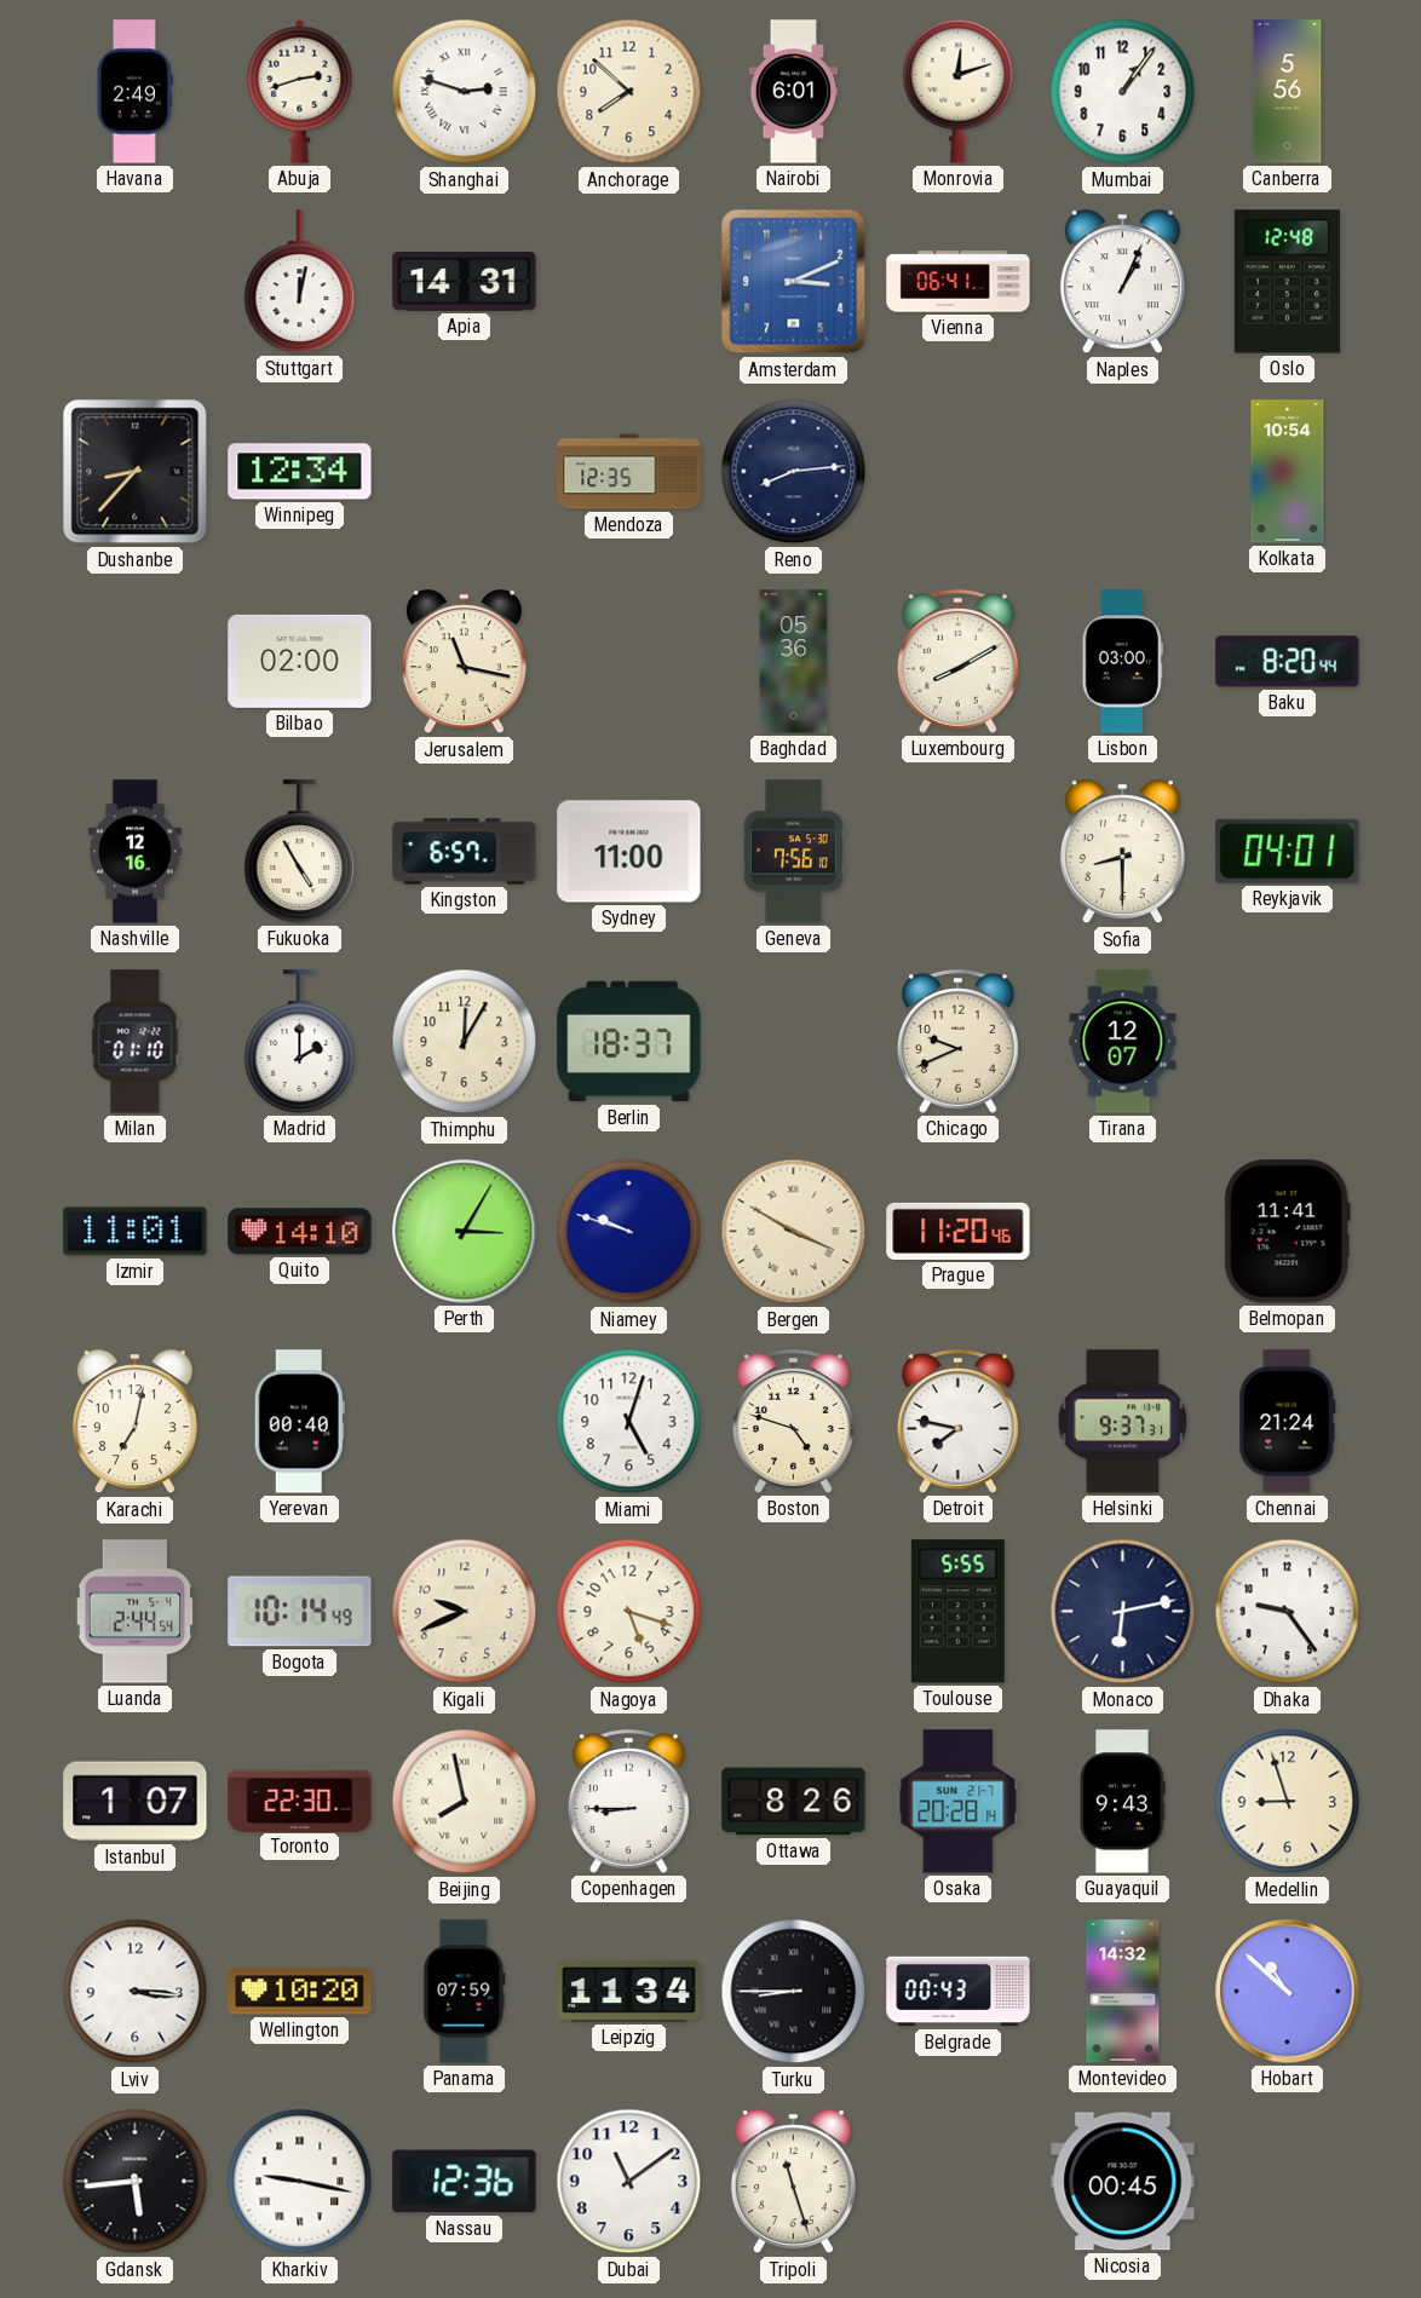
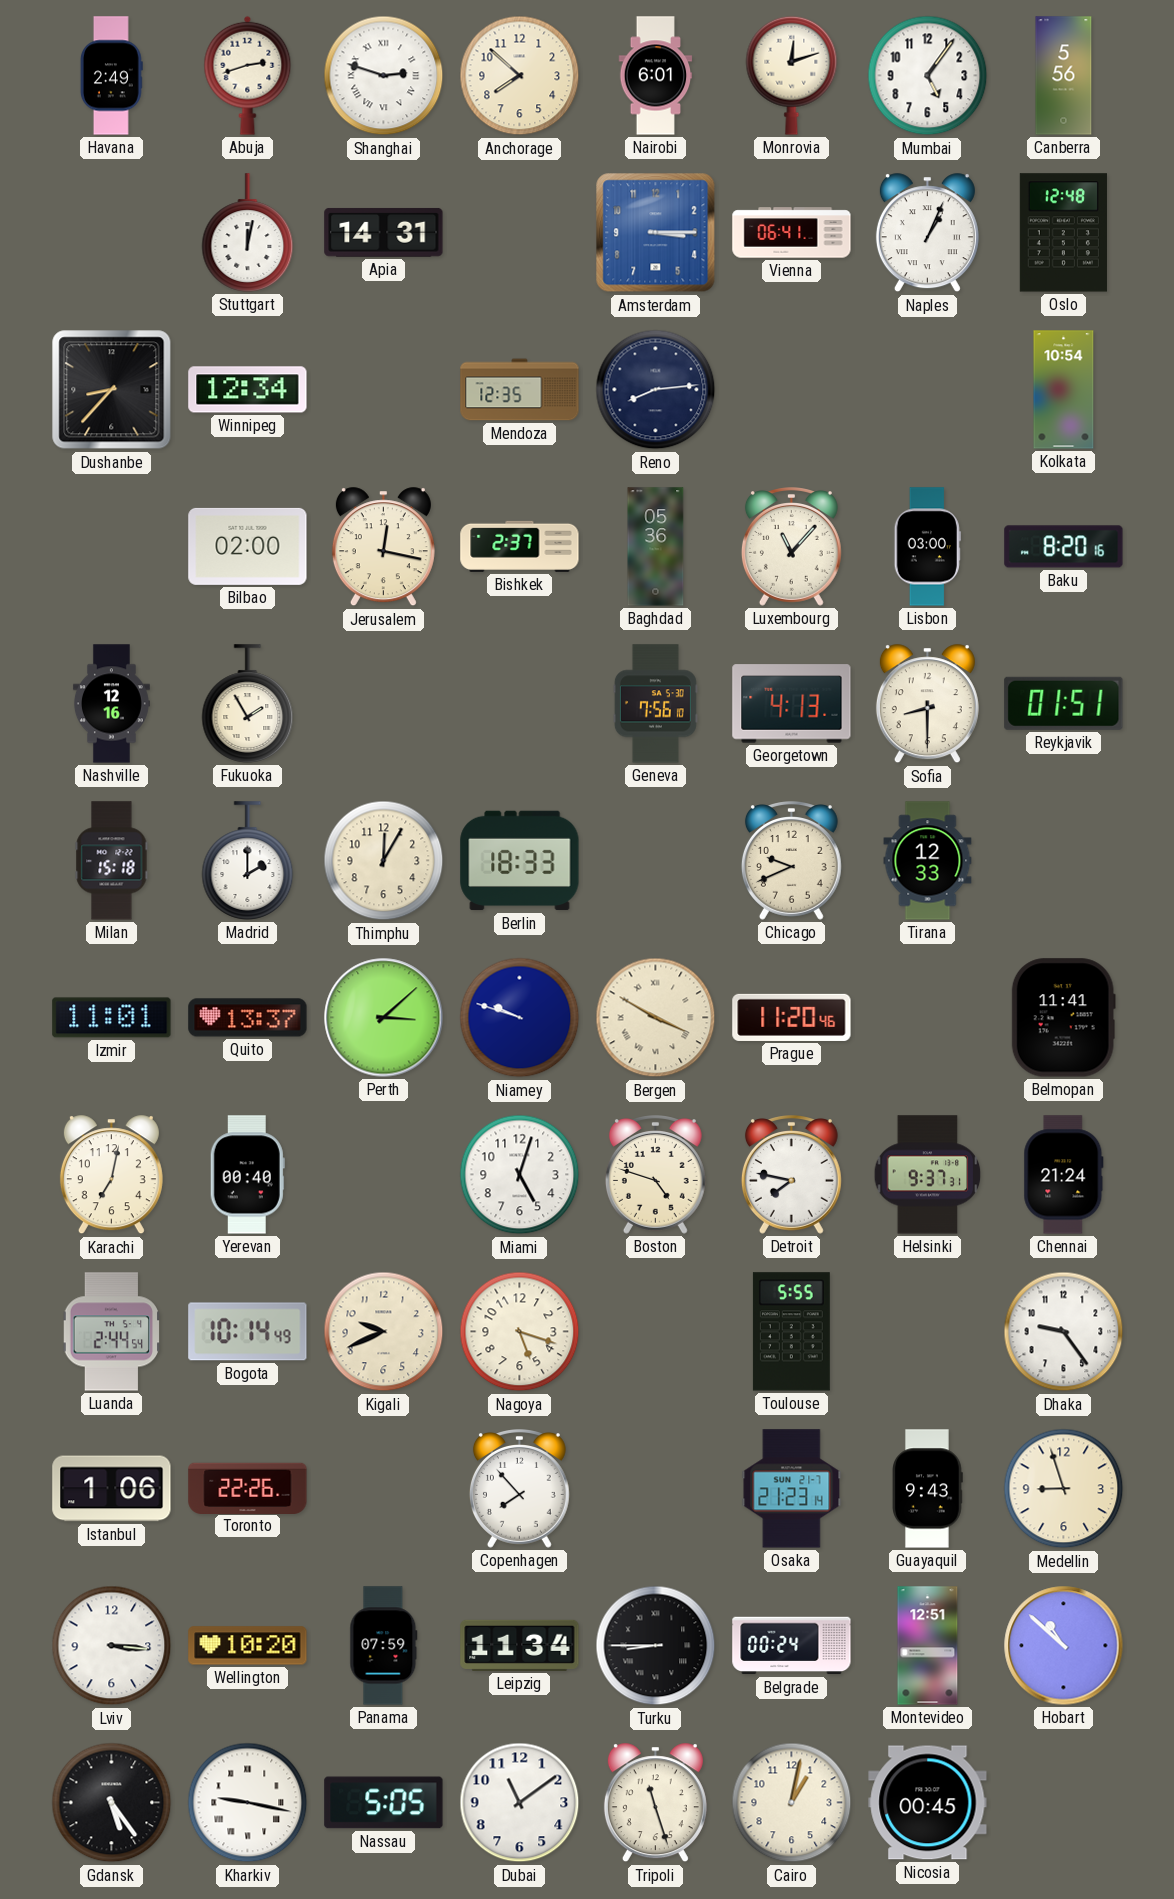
Mumbai: 1:06 -> 5:06 (928, 76)
Amsterdam: 3:11 -> 3:15 (656, 233)
Jerusalem: 11:17 -> 12:17 (383, 547)
Bishkek: none -> 2:37 (520, 546)
Luxembourg: 8:10 -> 11:07 (791, 547)
Baku: 8:20:44 -> 8:20:16 (1064, 547)
Fukuoka: 4:55 -> 1:55 (248, 704)
Kingston: 6:57 -> none (465, 852)
Sydney: 11:00 -> none (629, 852)
Georgetown: none -> 4:13 (792, 704)
Reykjavik: 04:01 -> 01:51 (1064, 703)
Milan: 01:10 -> 15:18 (112, 861)
Berlin: 18:37 -> 18:33 (520, 861)
Tirana: 12:07 -> 12:33 (928, 861)
Quito: 14:10 -> 13:37 (248, 1018)
Perth: 3:05 -> 3:08 (384, 1018)
Monaco: 6:13 -> none (1123, 1612)
Istanbul: 1:07 -> 1:06 (112, 1489)
Toronto: 22:30 -> 22:26 (248, 1488)
Beijing: 7:58 -> none (465, 1802)
Copenhagen: 8:45 -> 7:53 (519, 1489)
Ottawa: 8:26 -> none (794, 1802)
Osaka: 20:28 -> 21:23 (792, 1489)
Belgrade: 00:43 -> 00:24 (792, 1646)
Montevideo: 14:32 -> 12:51 (928, 1646)
Gdansk: 5:44 -> 5:24 (112, 1803)
Nassau: 12:36 -> 5:05 (384, 1803)
Cairo: none -> 1:02 (792, 1803)
